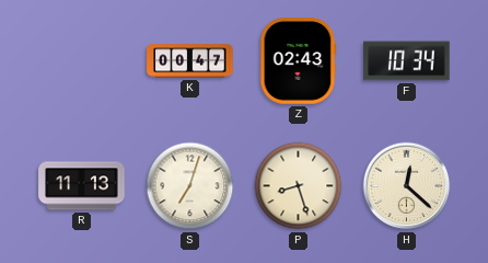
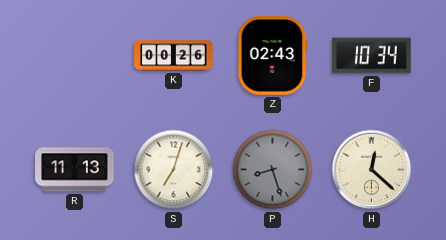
K: 00:47 -> 00:26 (174, 56)
P dial: cream -> grey (273, 170)
